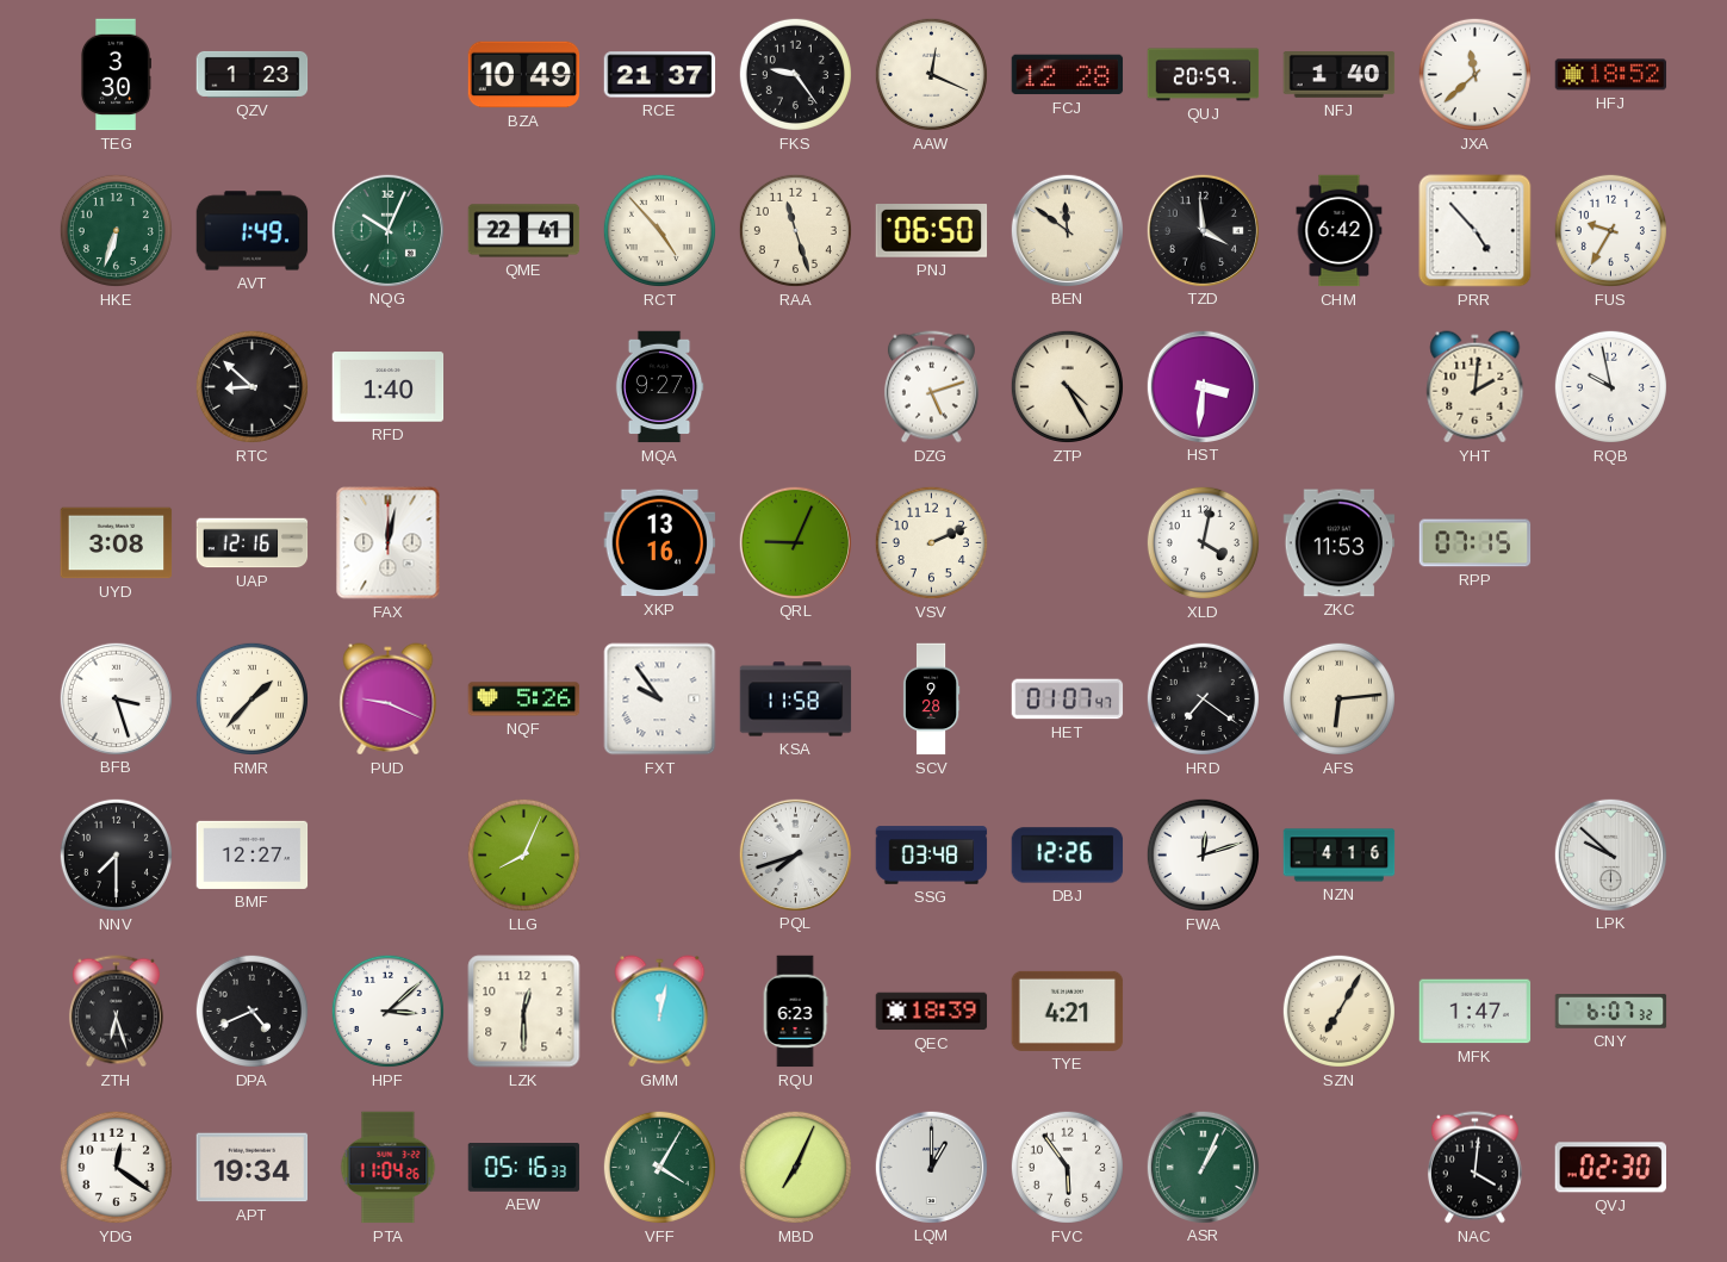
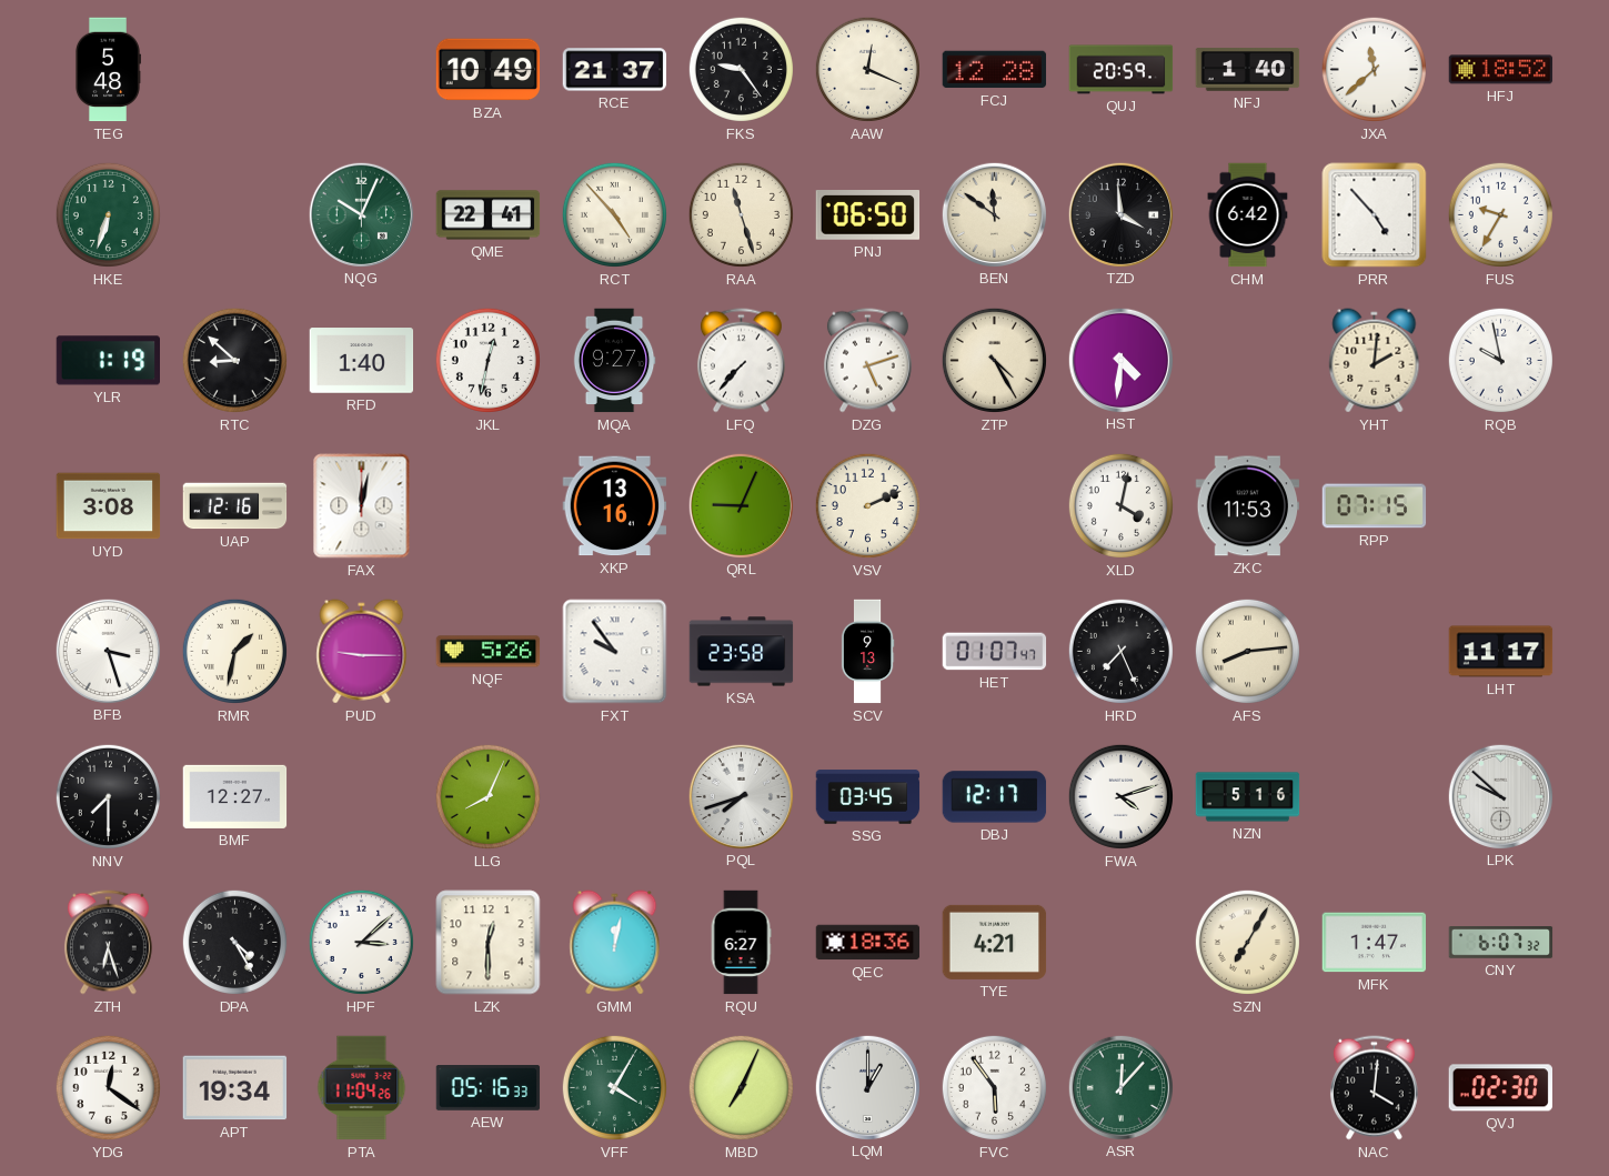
TEG: 3:30 -> 5:48 (108, 70)
QZV: 1:23 -> none (253, 74)
AVT: 1:49 -> none (253, 231)
YLR: none -> 1:19 (109, 361)
JKL: none -> 12:32 (487, 360)
LFQ: none -> 7:37 (741, 361)
HST: 3:31 -> 4:31 (1120, 360)
RMR: 1:37 -> 1:32 (234, 651)
PUD: 9:19 -> 9:15 (362, 652)
KSA: 11:58 -> 23:58 (742, 652)
SCV: 9:28 -> 9:13 (867, 652)
HRD: 7:21 -> 7:26 (1120, 651)
AFS: 6:14 -> 8:14 (1247, 651)
LHT: none -> 11:17 (1501, 652)
SSG: 03:48 -> 03:45 (868, 797)
DBJ: 12:26 -> 12:17 (995, 797)
FWA: 12:12 -> 4:12 (1120, 796)
NZN: 4:16 -> 5:16 (1248, 797)
DPA: 4:41 -> 4:25 (234, 942)
RQU: 6:23 -> 6:27 (741, 943)
QEC: 18:39 -> 18:36 (868, 943)
ASR: 1:04 -> 12:07 (1120, 1087)
